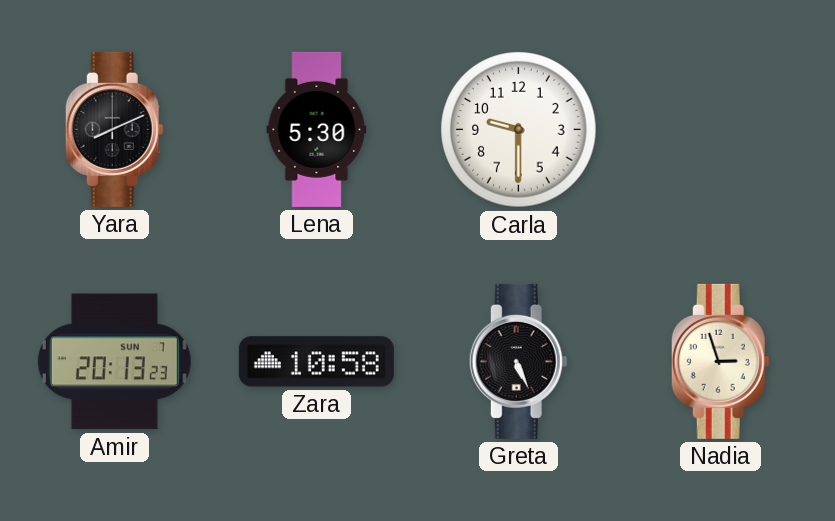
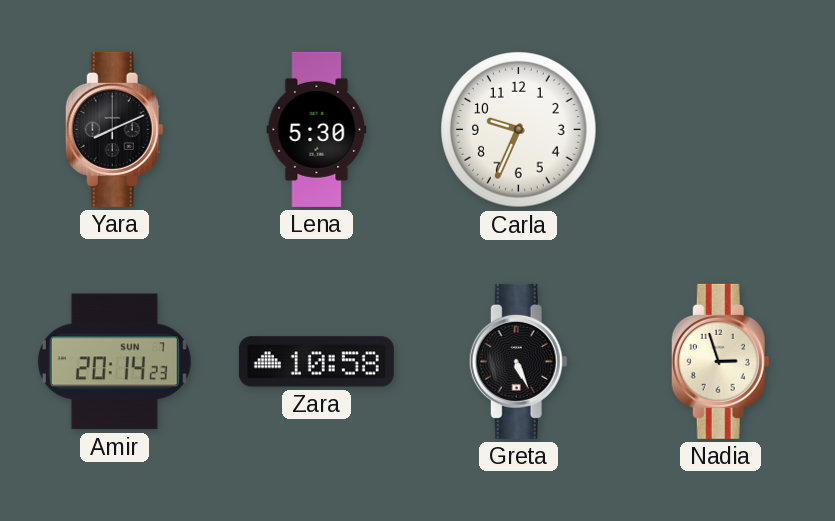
Carla: 9:30 -> 9:34 (519, 130)
Amir: 20:13 -> 20:14 (114, 362)
